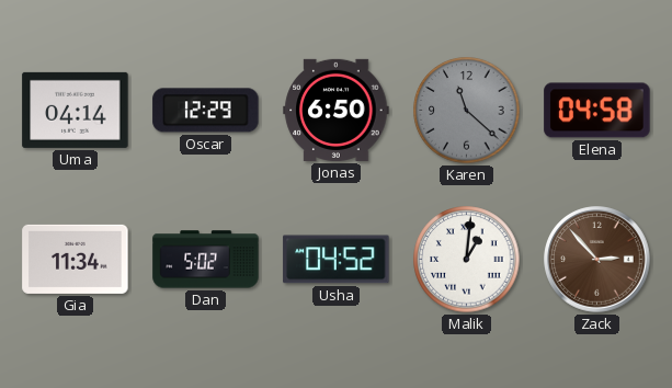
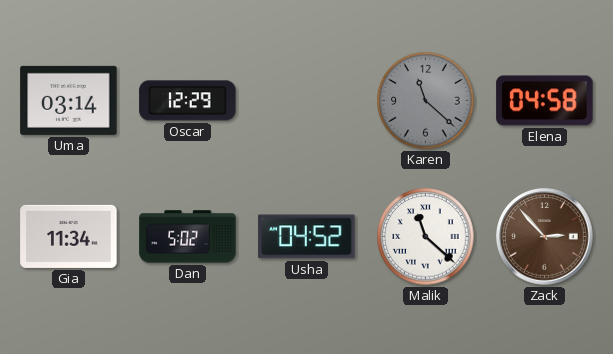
Uma: 04:14 -> 03:14 (69, 100)
Jonas: 6:50 -> none (337, 110)
Malik: 1:01 -> 11:22 (426, 237)
